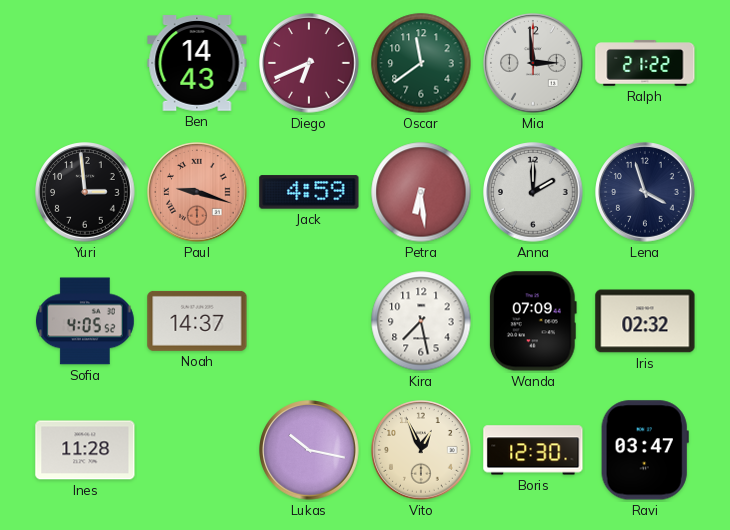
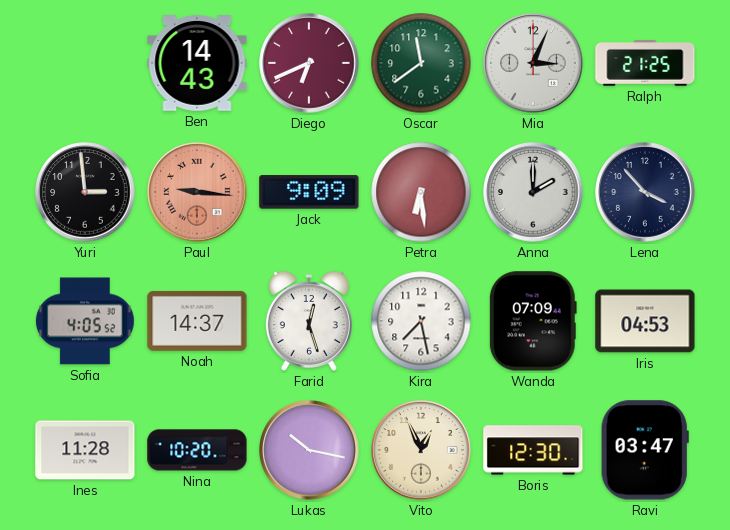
Mia: 2:59 -> 3:04 (533, 63)
Ralph: 21:22 -> 21:25 (645, 63)
Paul: 9:18 -> 9:16 (197, 192)
Jack: 4:59 -> 9:09 (309, 192)
Lena: 3:57 -> 3:53 (645, 192)
Farid: none -> 12:27 (309, 321)
Iris: 02:32 -> 04:53 (645, 321)
Nina: none -> 10:20 (197, 450)
